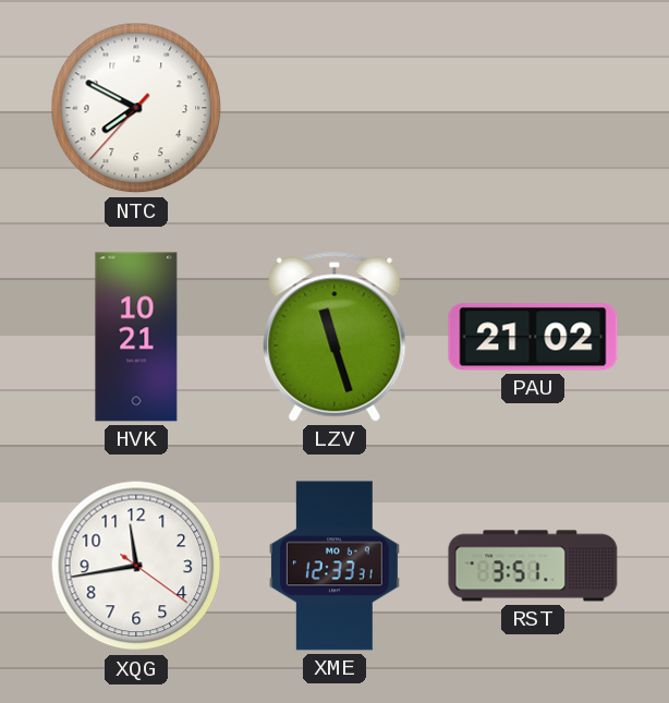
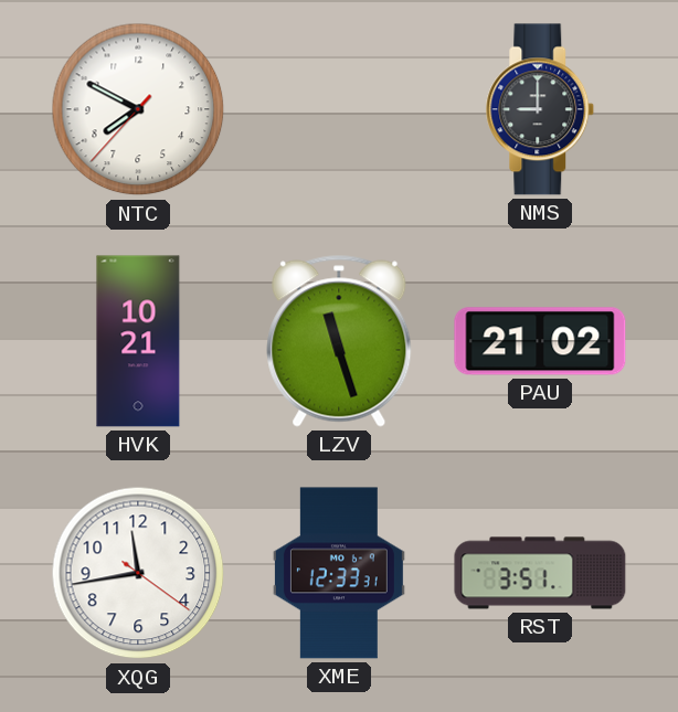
NMS: none -> 9:00 (540, 109)
